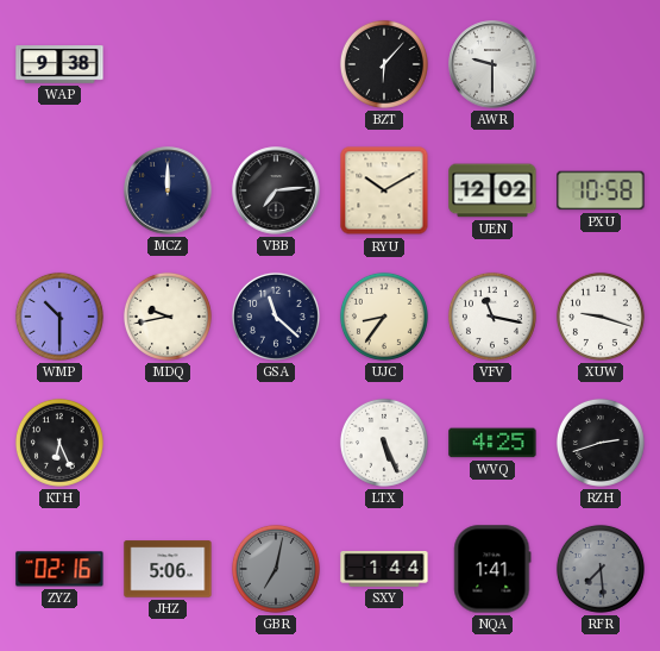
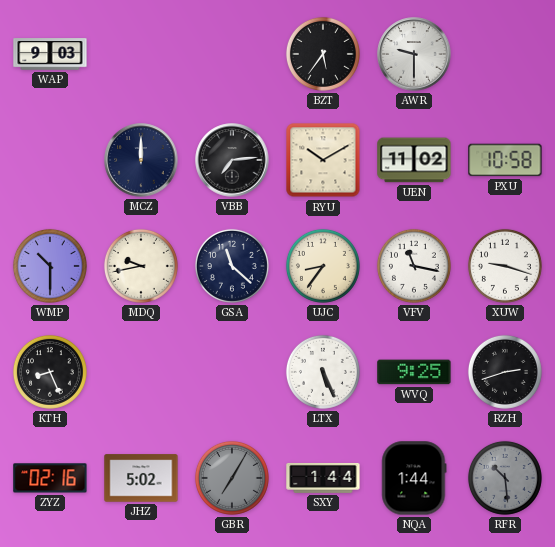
WAP: 9:38 -> 9:03 (50, 54)
BZT: 6:07 -> 5:36 (323, 54)
UEN: 12:02 -> 11:02 (414, 160)
KTH: 6:26 -> 8:26 (50, 372)
WVQ: 4:25 -> 9:25 (414, 372)
JHZ: 5:06 -> 5:02 (141, 478)
GBR: 7:02 -> 7:05 (232, 478)
NQA: 1:41 -> 1:44 (414, 478)
RFR: 7:29 -> 10:29 (505, 478)
